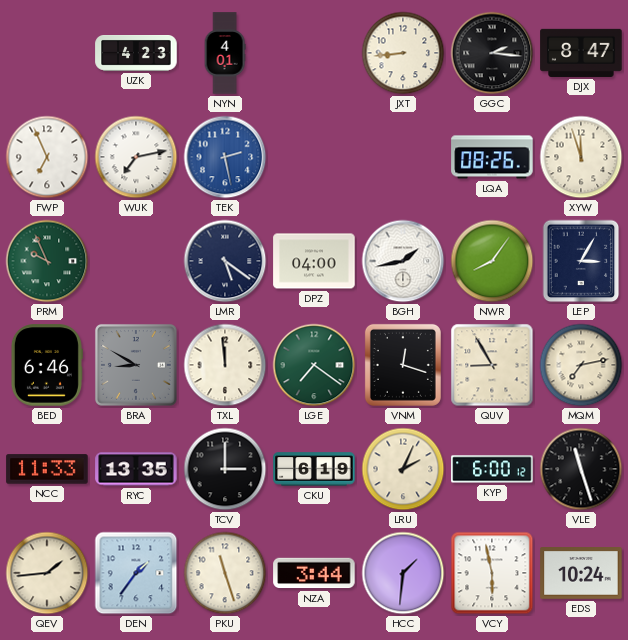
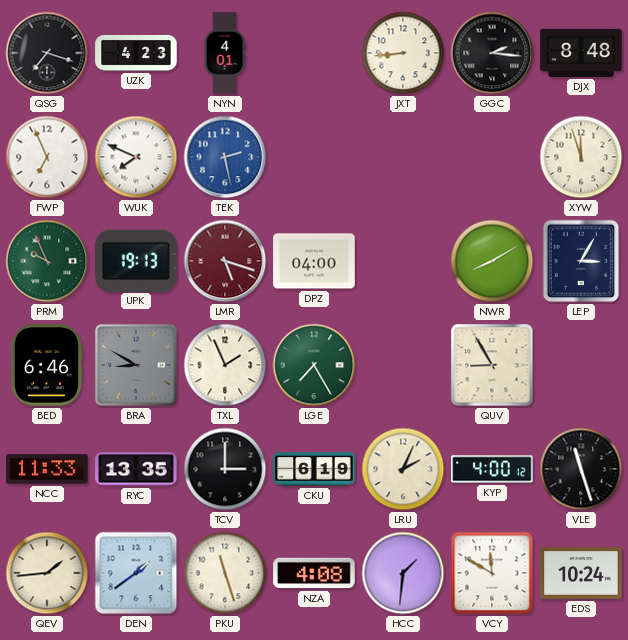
QSG: none -> 7:18 (47, 53)
DJX: 8:47 -> 8:48 (581, 53)
WUK: 7:13 -> 7:49 (136, 157)
LQA: 08:26 -> none (492, 157)
UPK: none -> 19:13 (136, 260)
LMR: 5:21 -> 5:18 (225, 261)
LMR dial: navy -> burgundy (225, 261)
BGH: 1:43 -> none (403, 261)
NWR: 8:06 -> 8:10 (492, 261)
TXL: 11:59 -> 1:56 (225, 365)
LGE: 7:21 -> 7:25 (314, 365)
VNM: 12:18 -> none (403, 365)
MQM: 7:13 -> none (581, 365)
KYP: 6:00 -> 4:00 (492, 469)
DEN: 1:36 -> 1:39 (136, 573)
NZA: 3:44 -> 4:08 (314, 573)
VCY: 5:58 -> 11:50 (492, 573)
